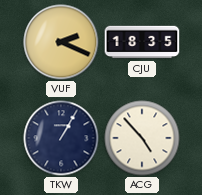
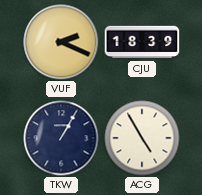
CJU: 18:35 -> 18:39 (142, 42)
ACG: 4:53 -> 4:55 (142, 138)
